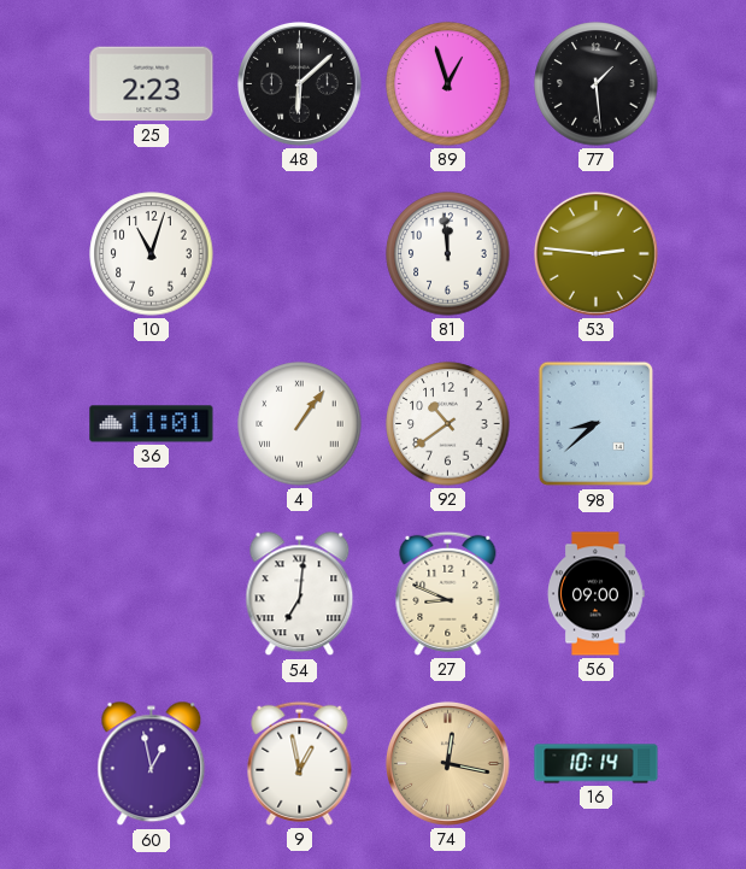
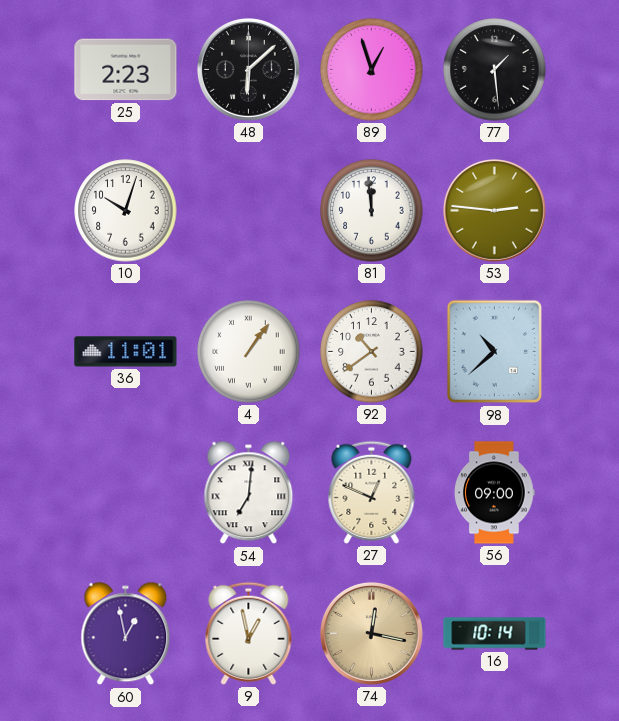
10: 11:03 -> 10:03 (126, 211)
98: 8:38 -> 10:38 (495, 352)
27: 8:49 -> 12:49 (372, 492)
